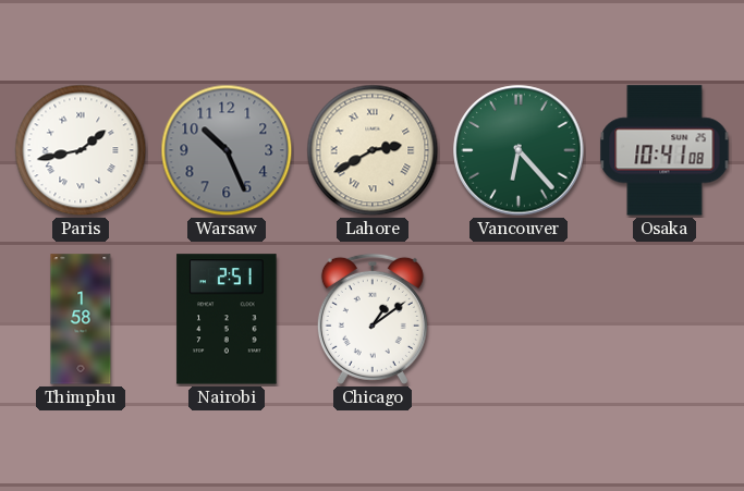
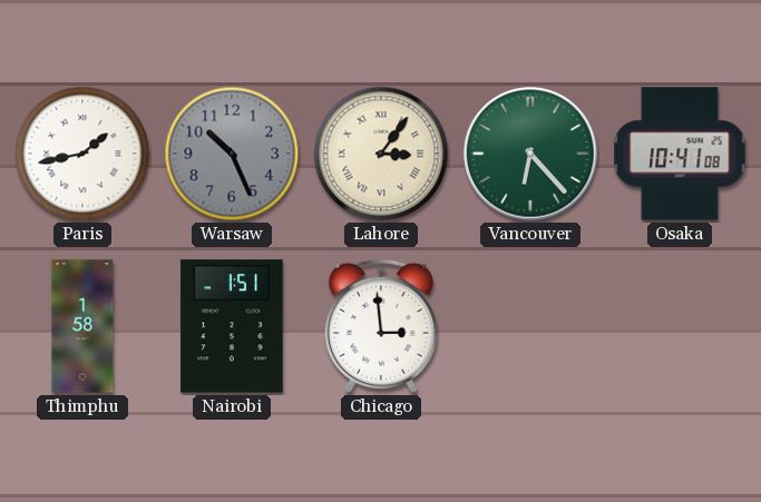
Lahore: 2:40 -> 3:06 (381, 154)
Nairobi: 2:51 -> 1:51 (232, 326)
Chicago: 1:09 -> 2:59 (381, 326)
